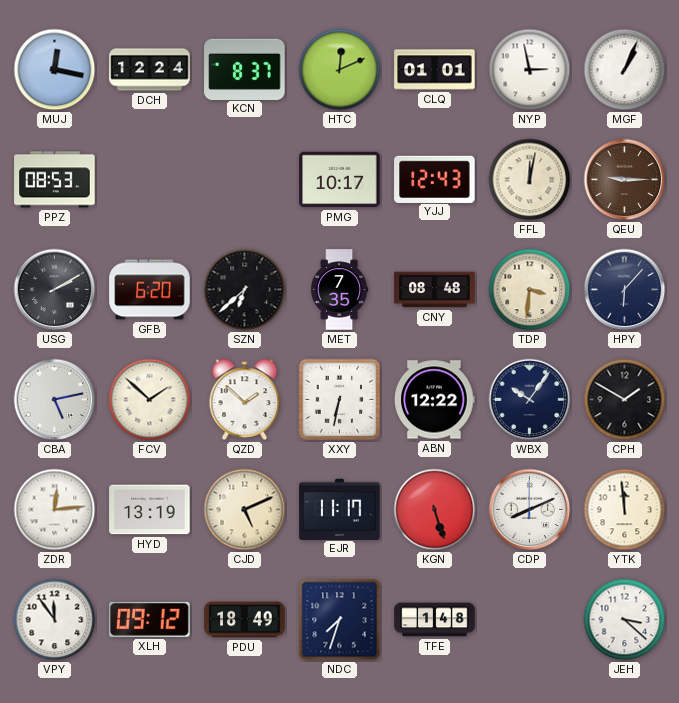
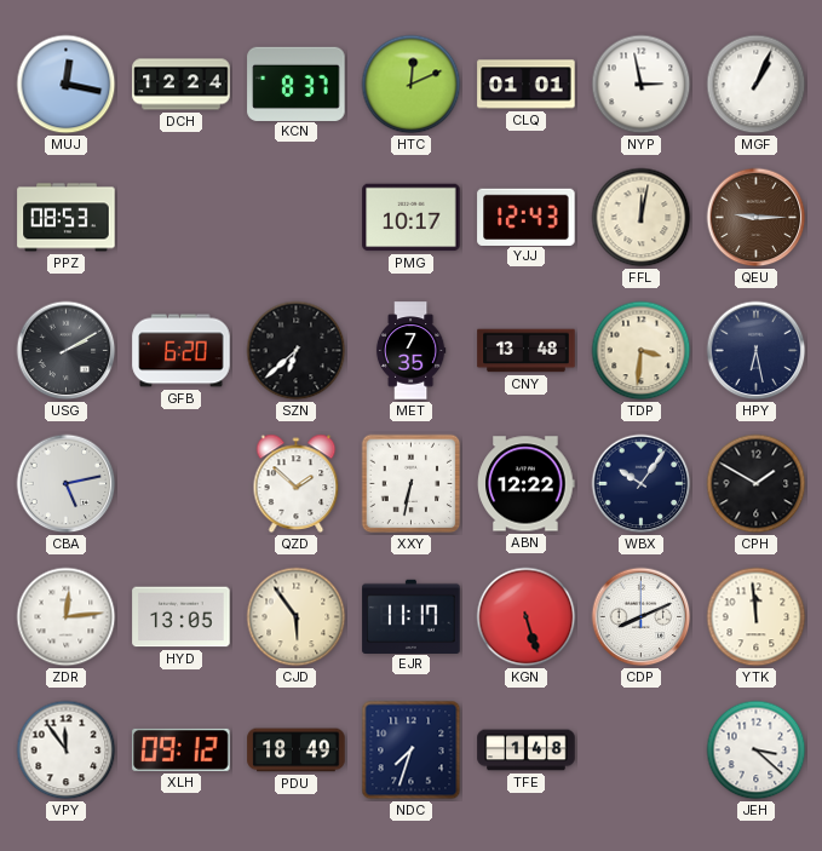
CNY: 08:48 -> 13:48 (527, 351)
HPY: 6:07 -> 6:28 (757, 351)
FCV: 1:52 -> none (150, 400)
HYD: 13:19 -> 13:05 (182, 617)
CJD: 5:11 -> 5:54 (297, 617)
